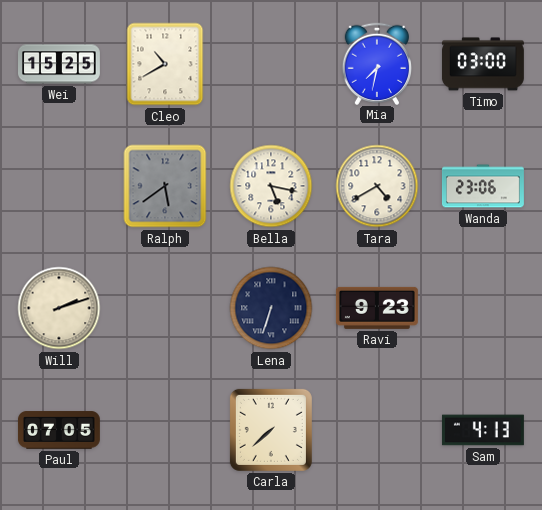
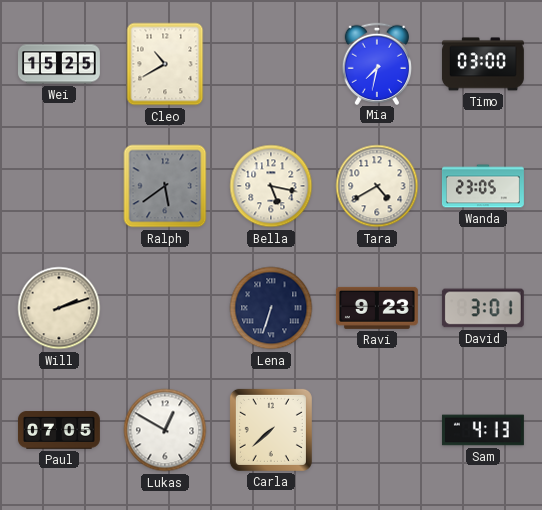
Wanda: 23:06 -> 23:05 (483, 186)
David: none -> 3:01 (483, 308)
Lukas: none -> 12:50 (165, 430)
